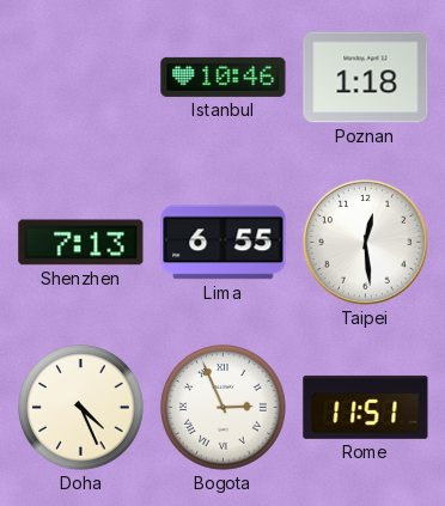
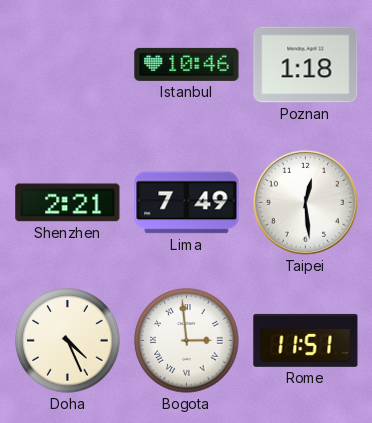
Shenzhen: 7:13 -> 2:21 (68, 203)
Lima: 6:55 -> 7:49 (187, 203)
Bogota: 2:56 -> 2:59 (187, 341)
